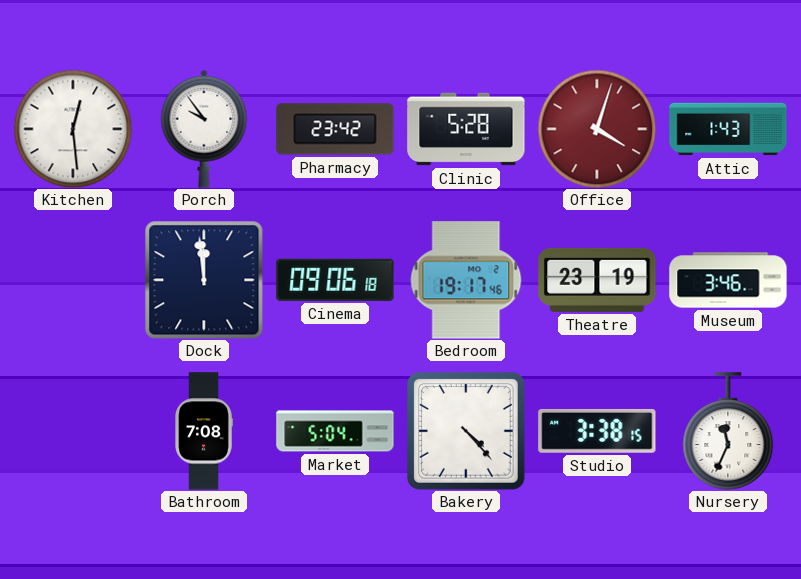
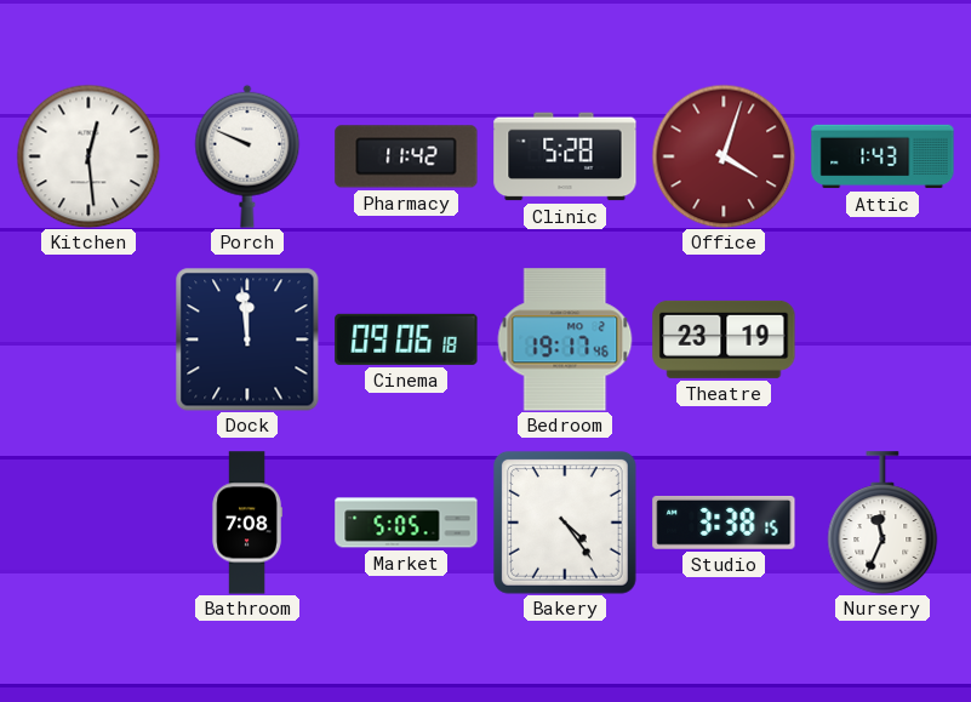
Porch: 9:54 -> 9:49 (247, 156)
Pharmacy: 23:42 -> 11:42 (406, 156)
Museum: 3:46 -> none (728, 280)
Market: 5:04 -> 5:05 (406, 523)
Bakery: 4:23 -> 4:24 (565, 523)
